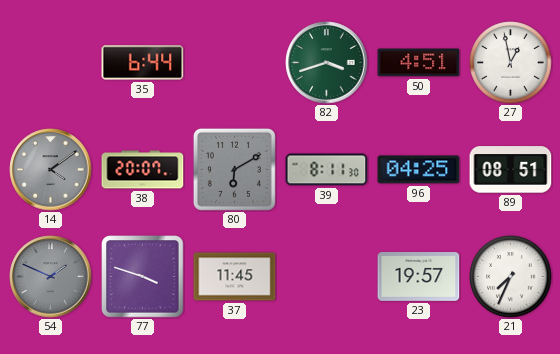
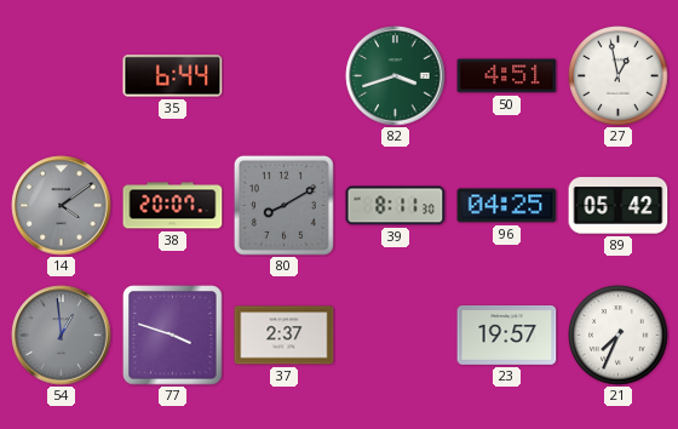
80: 6:10 -> 8:10 (283, 205)
89: 08:51 -> 05:42 (619, 206)
54: 1:49 -> 12:59 (62, 336)
37: 11:45 -> 2:37 (285, 336)
